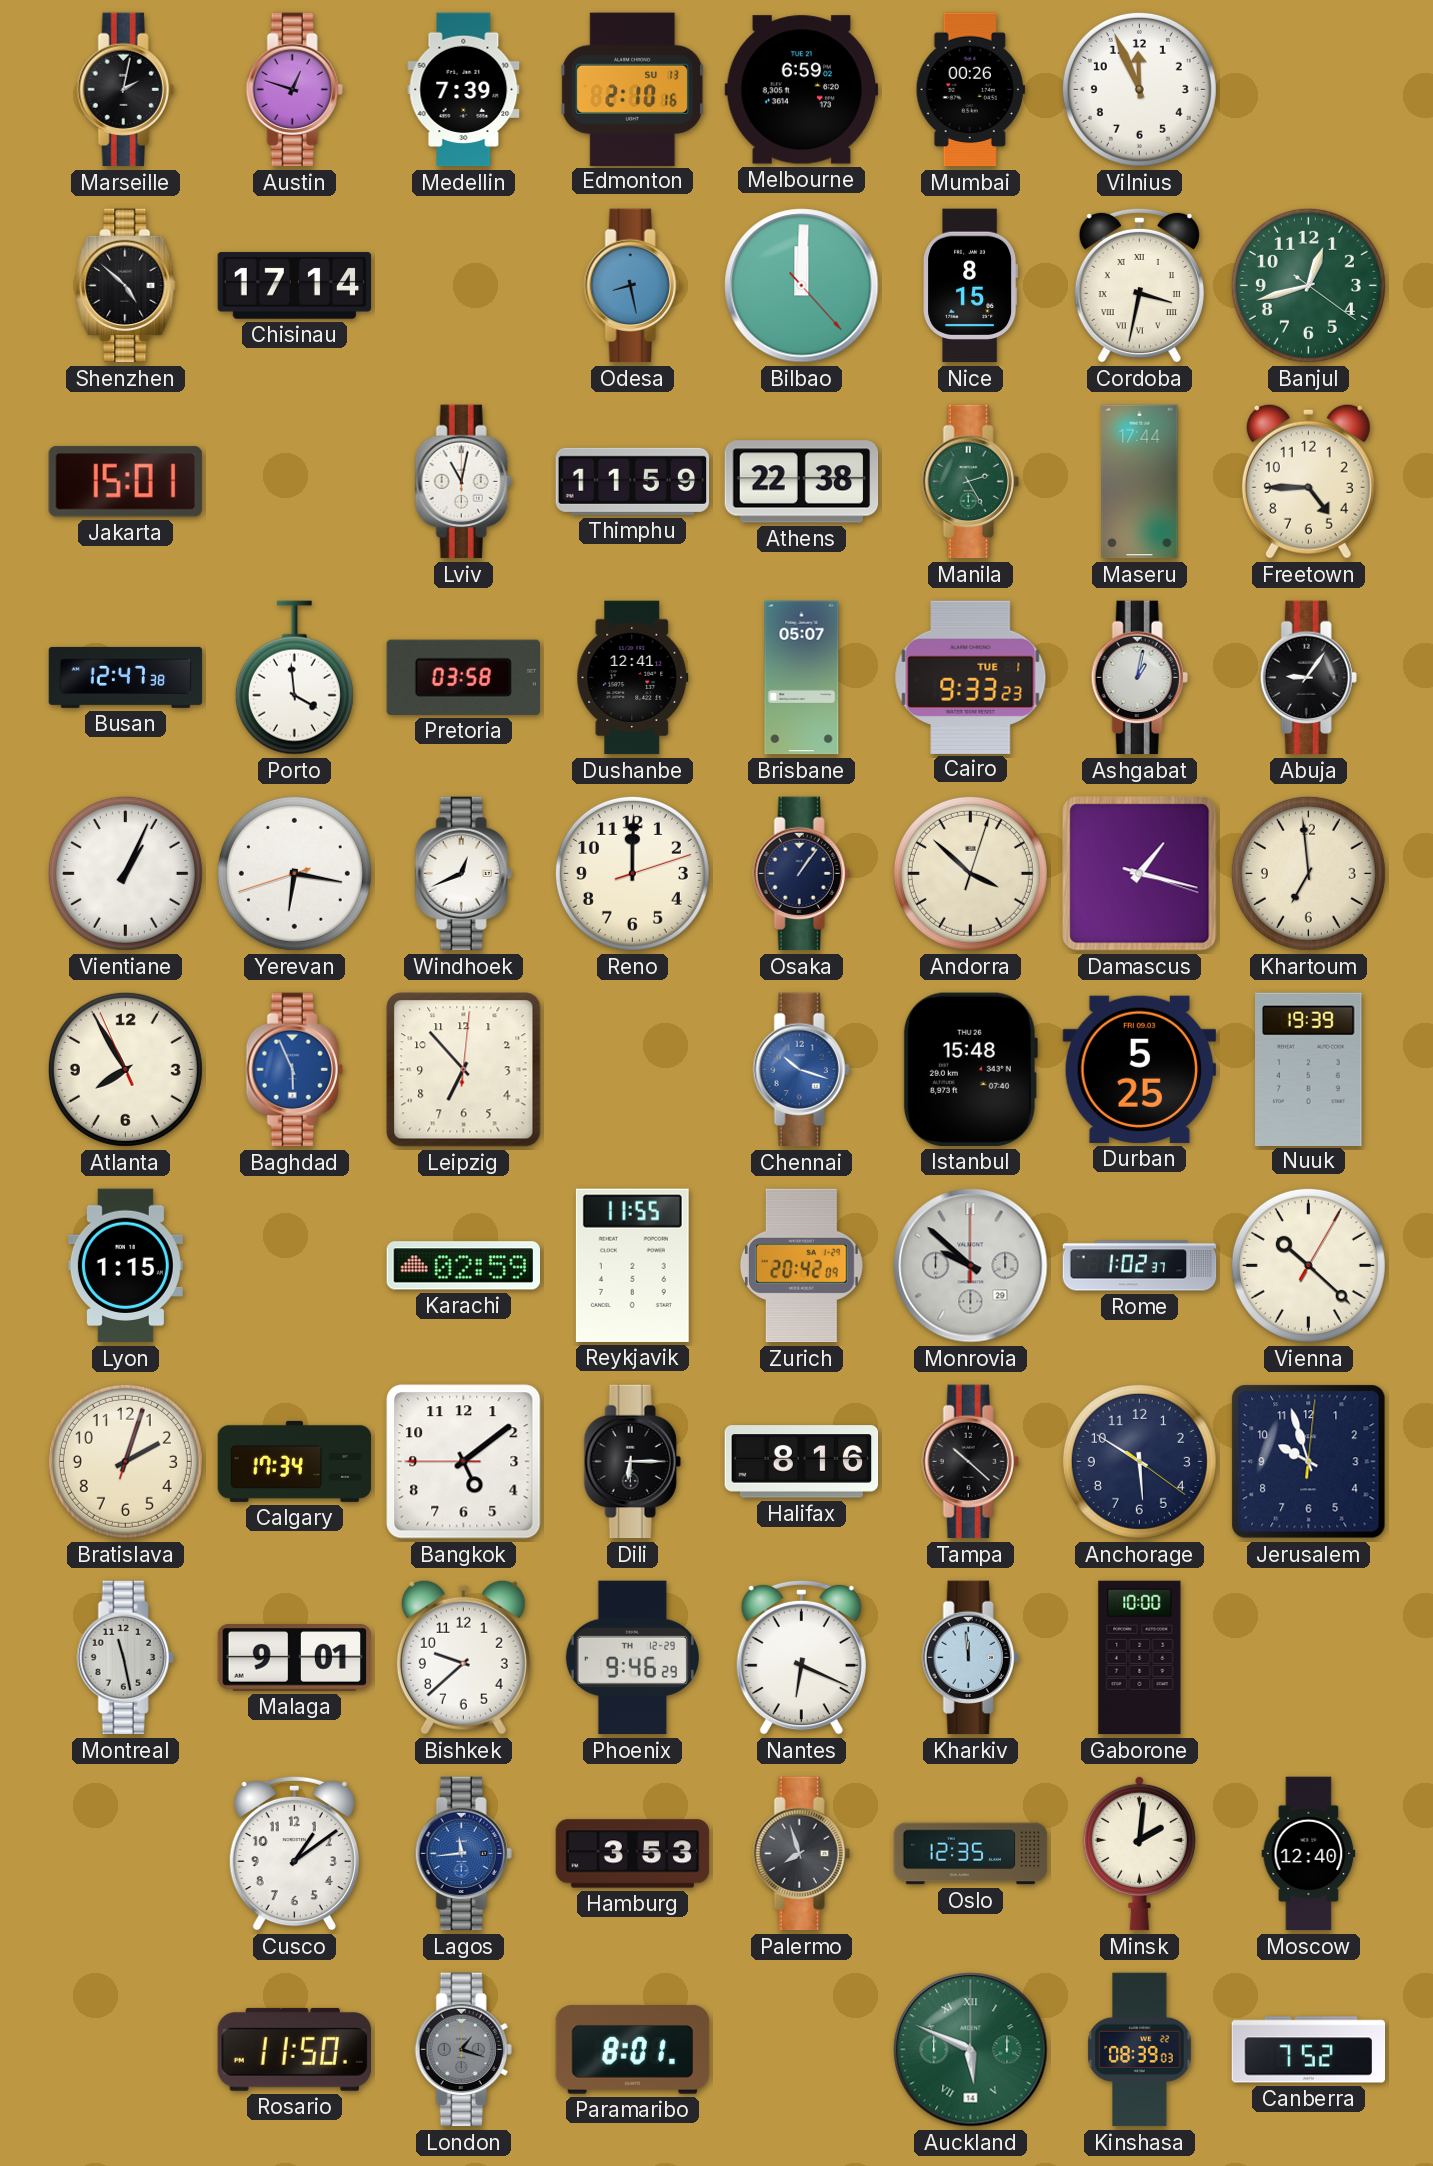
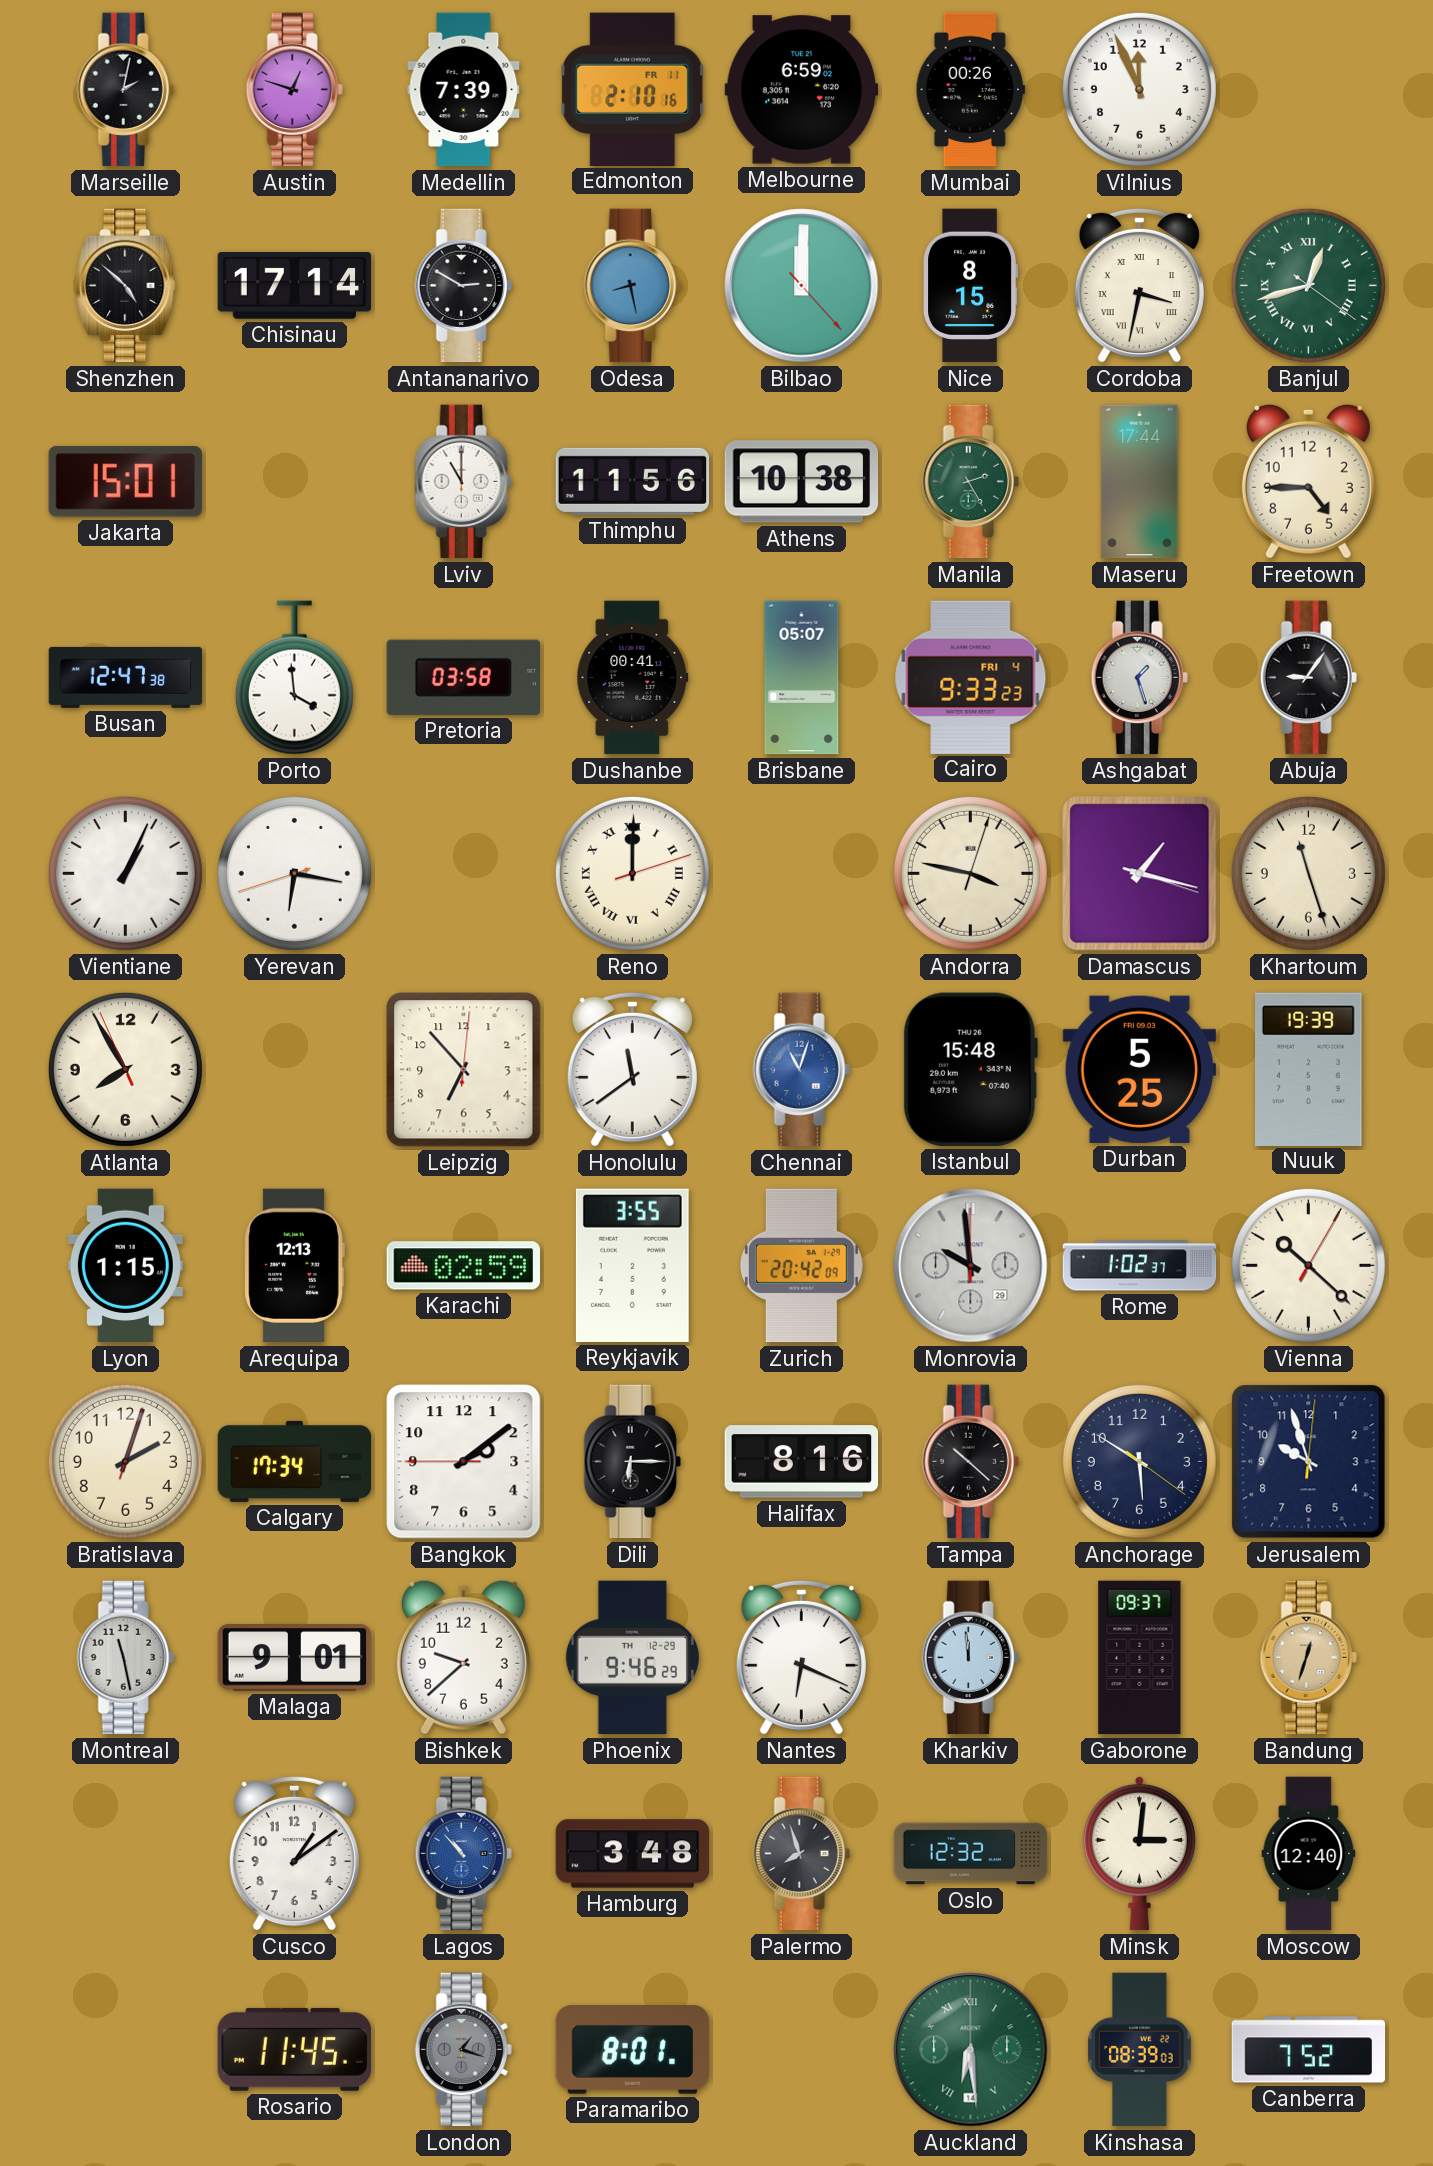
Edmonton date: SU 13 -> FR 11 (633, 89)
Antananarivo: none -> 2:50 (463, 286)
Banjul numerals: Arabic -> Roman (1308, 285)
Lviv: 11:02 -> 11:00 (463, 482)
Thimphu: 11:59 -> 11:56 (633, 481)
Athens: 22:38 -> 10:38 (802, 482)
Dushanbe: 12:41 -> 00:41 (633, 678)
Cairo date: TUE 1 -> FRI 4 (971, 677)
Ashgabat: 1:02 -> 1:27 (1139, 678)
Windhoek: 12:41 -> none (463, 874)
Reno numerals: Arabic -> Roman (632, 873)
Osaka: 1:06 -> none (801, 874)
Andorra: 3:52 -> 3:47 (970, 873)
Khartoum: 6:59 -> 11:27 (1308, 873)
Baghdad: 5:56 -> none (294, 1070)
Honolulu: none -> 11:39 (632, 1069)
Chennai: 10:18 -> 11:03 (801, 1070)
Arequipa: none -> 12:13 (294, 1266)
Reykjavik: 11:55 -> 3:55 (632, 1265)
Monrovia: 9:52 -> 9:59 (971, 1266)
Bangkok: 5:08 -> 2:08 (464, 1462)
Gaborone: 10:00 -> 09:37 (1140, 1658)
Bandung: none -> 12:33 (1308, 1658)
Lagos: 11:44 -> 10:53 (463, 1854)
Hamburg: 3:53 -> 3:48 (633, 1854)
Oslo: 12:35 -> 12:32 (971, 1854)
Minsk: 2:01 -> 3:01 (1139, 1853)
Rosario: 11:50 -> 11:45 (294, 2049)
Auckland: 5:49 -> 6:29 (971, 2050)
